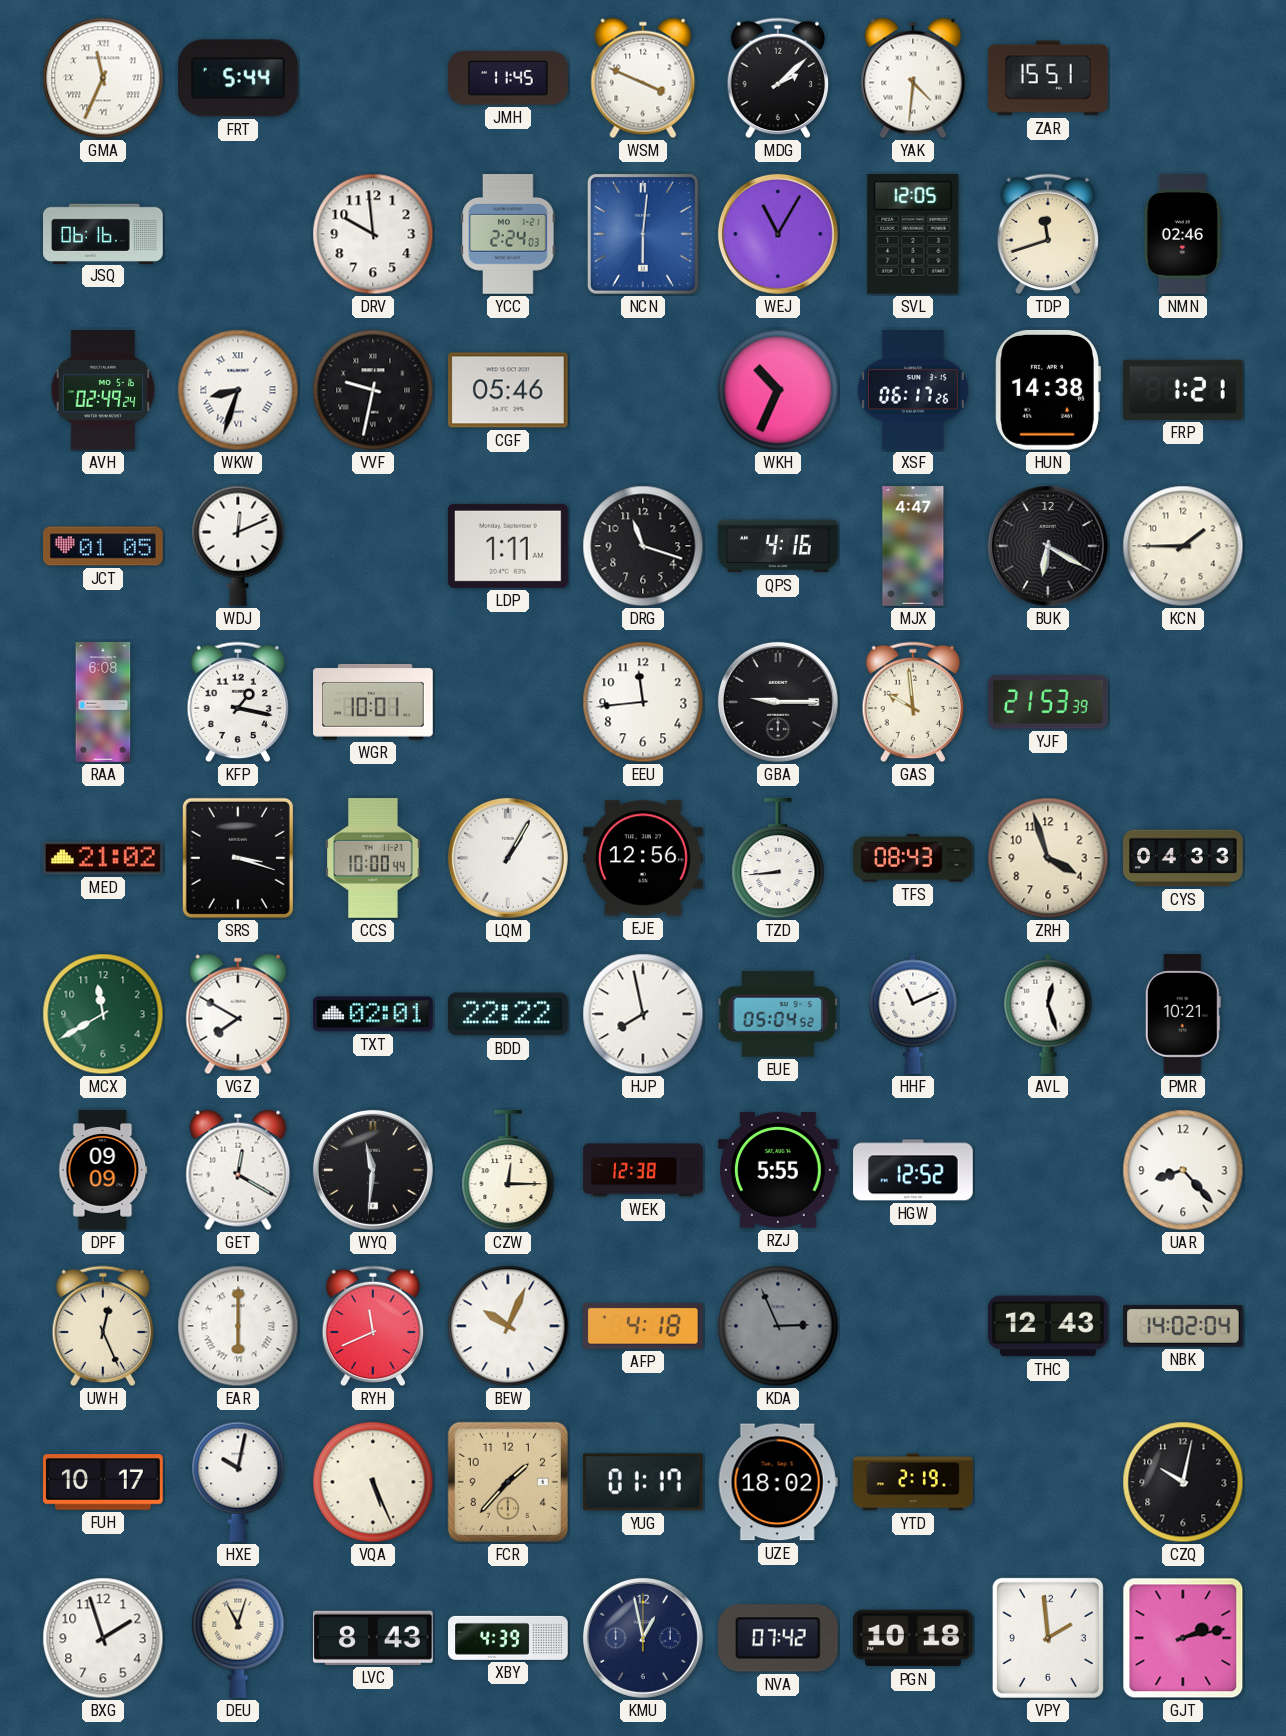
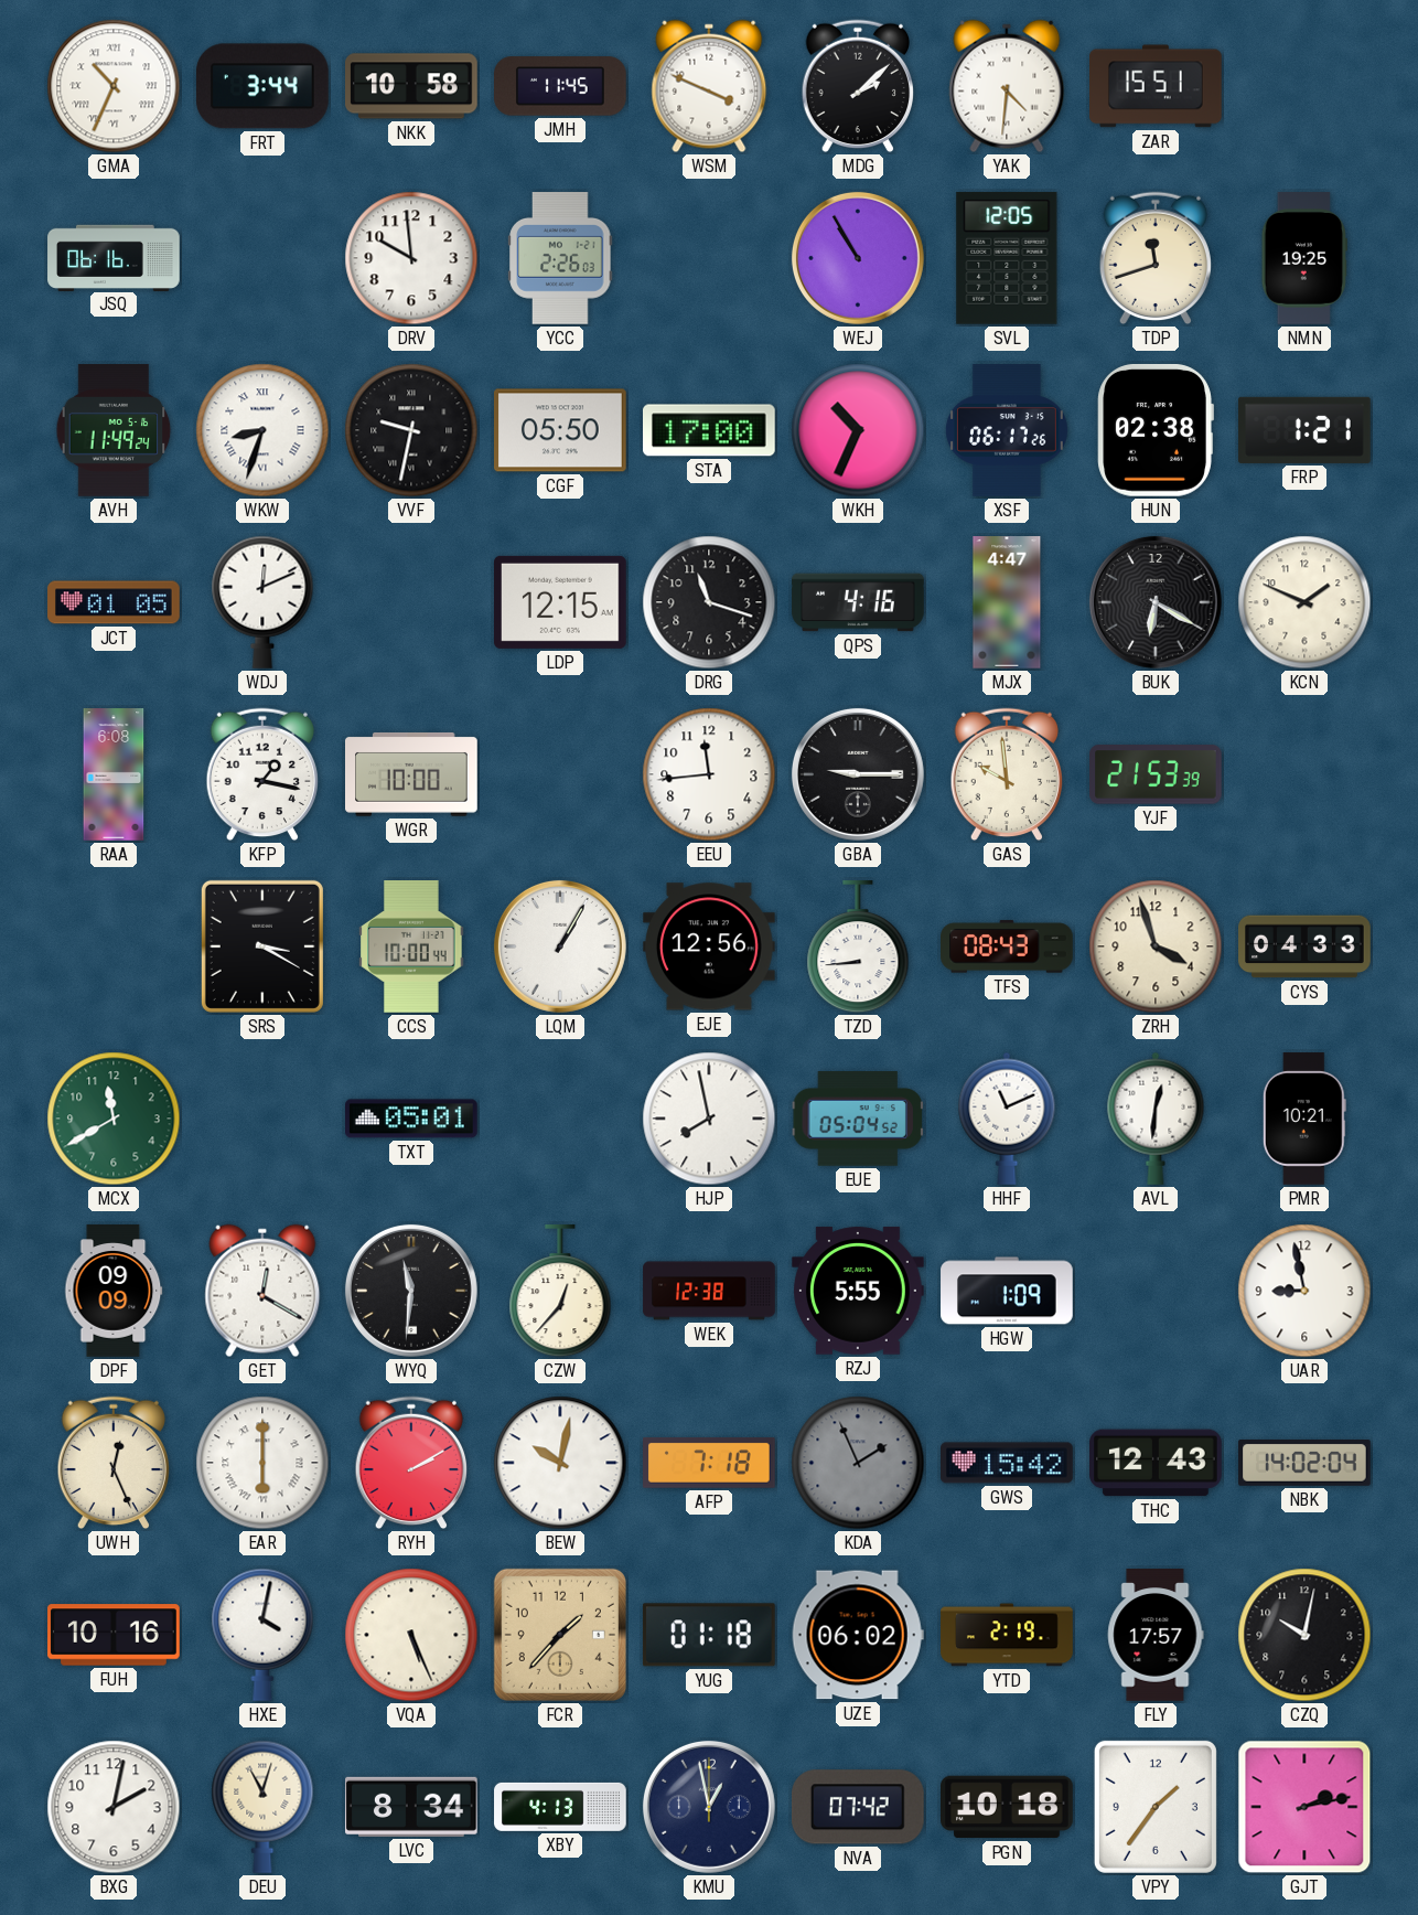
GMA: 11:34 -> 10:34 (114, 86)
FRT: 5:44 -> 3:44 (262, 86)
NKK: none -> 10:58 (412, 86)
YCC: 2:24 -> 2:26 (560, 259)
NCN: 6:01 -> none (643, 234)
WEJ: 11:05 -> 10:55 (858, 258)
NMN: 02:46 -> 19:25 (1304, 258)
AVH: 02:49 -> 11:49 (114, 430)
CGF: 05:46 -> 05:50 (561, 430)
STA: none -> 17:00 (710, 430)
HUN: 14:38 -> 02:38 (1156, 430)
LDP: 1:11 -> 12:15 (561, 602)
KCN: 1:45 -> 1:49 (1304, 602)
WGR: 10:01 -> 10:00 (412, 774)
MED: 21:02 -> none (104, 858)
SRS: 3:18 -> 3:20 (262, 946)
VGZ: 7:50 -> none (238, 1014)
TXT: 02:01 -> 05:01 (412, 1119)
BDD: 22:22 -> none (509, 1014)
AVL: 12:27 -> 12:31 (1156, 1119)
CZW: 12:15 -> 12:37 (560, 1292)
HGW: 12:52 -> 1:09 (1007, 1291)
UAR: 8:23 -> 8:58 (1304, 1291)
RYH: 11:41 -> 2:10 (411, 1463)
BEW: 10:04 -> 10:02 (560, 1463)
AFP: 4:18 -> 7:18 (710, 1464)
KDA: 2:56 -> 1:56 (858, 1463)
GWS: none -> 15:42 (1008, 1463)
FUH: 10:17 -> 10:16 (114, 1635)
HXE: 10:02 -> 4:02 (262, 1635)
YUG: 01:17 -> 01:18 (709, 1635)
UZE: 18:02 -> 06:02 (858, 1635)
FLY: none -> 17:57 (1156, 1635)
BXG: 1:57 -> 2:02 (114, 1807)
LVC: 8:43 -> 8:34 (412, 1807)
XBY: 4:39 -> 4:13 (560, 1807)
VPY: 1:59 -> 1:36 (1156, 1807)
